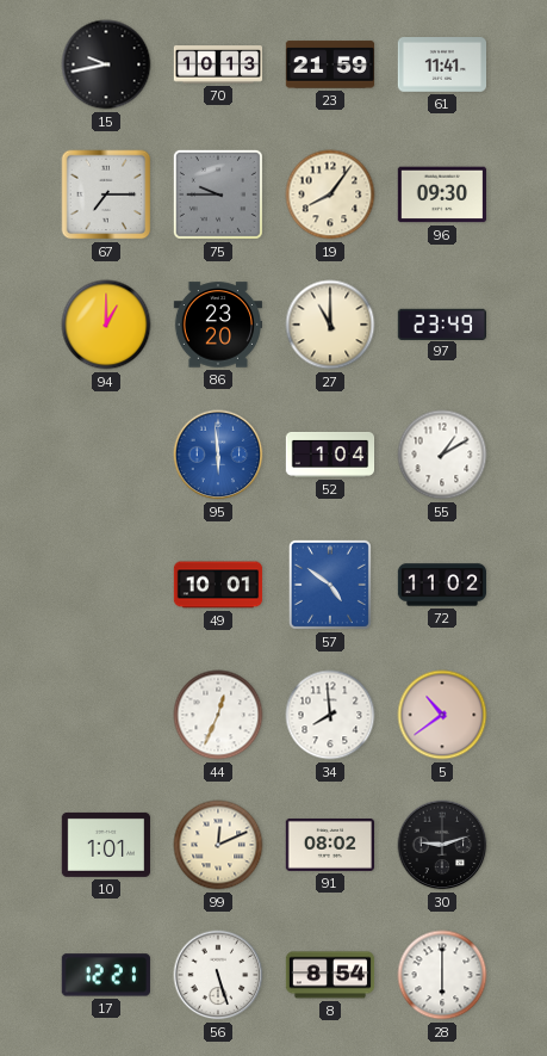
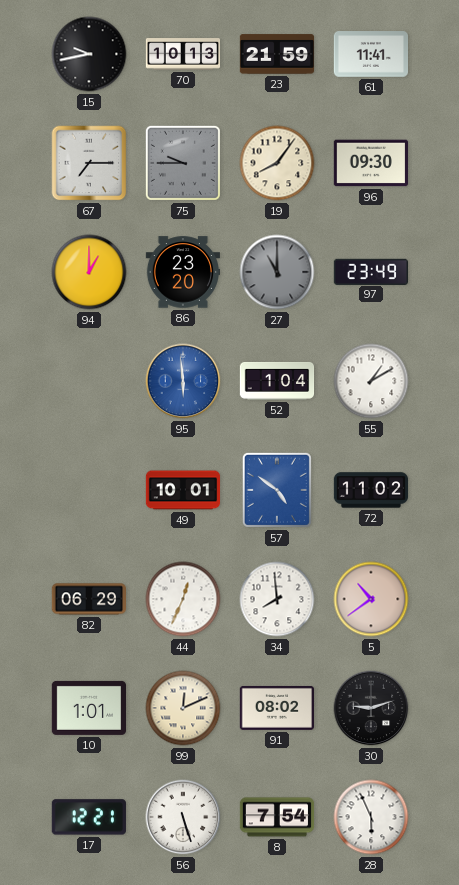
27 dial: cream -> grey (277, 272)
82: none -> 06:29 (88, 599)
8: 8:54 -> 7:54 (277, 817)
28: 6:00 -> 5:56 (371, 817)
